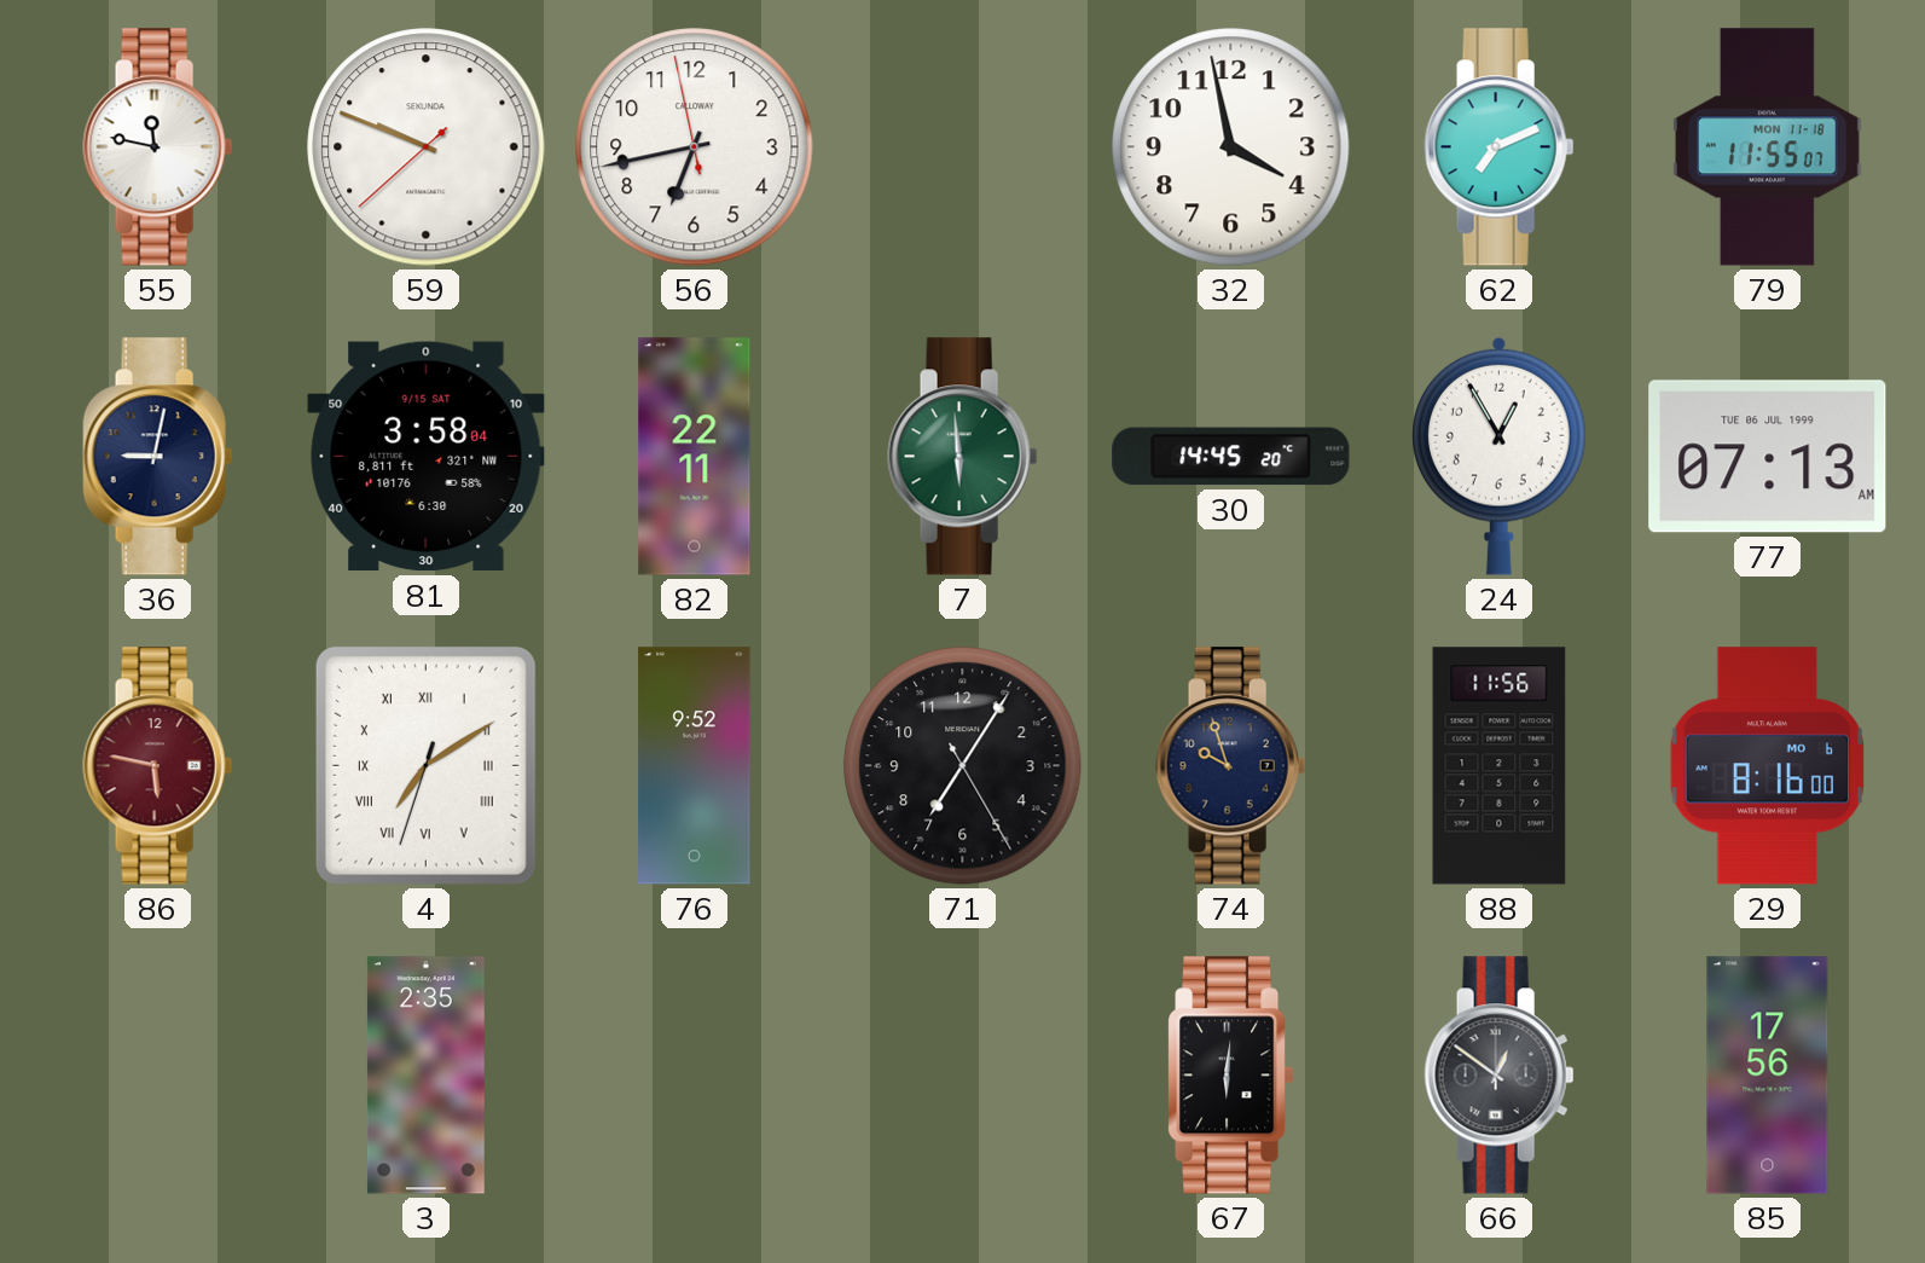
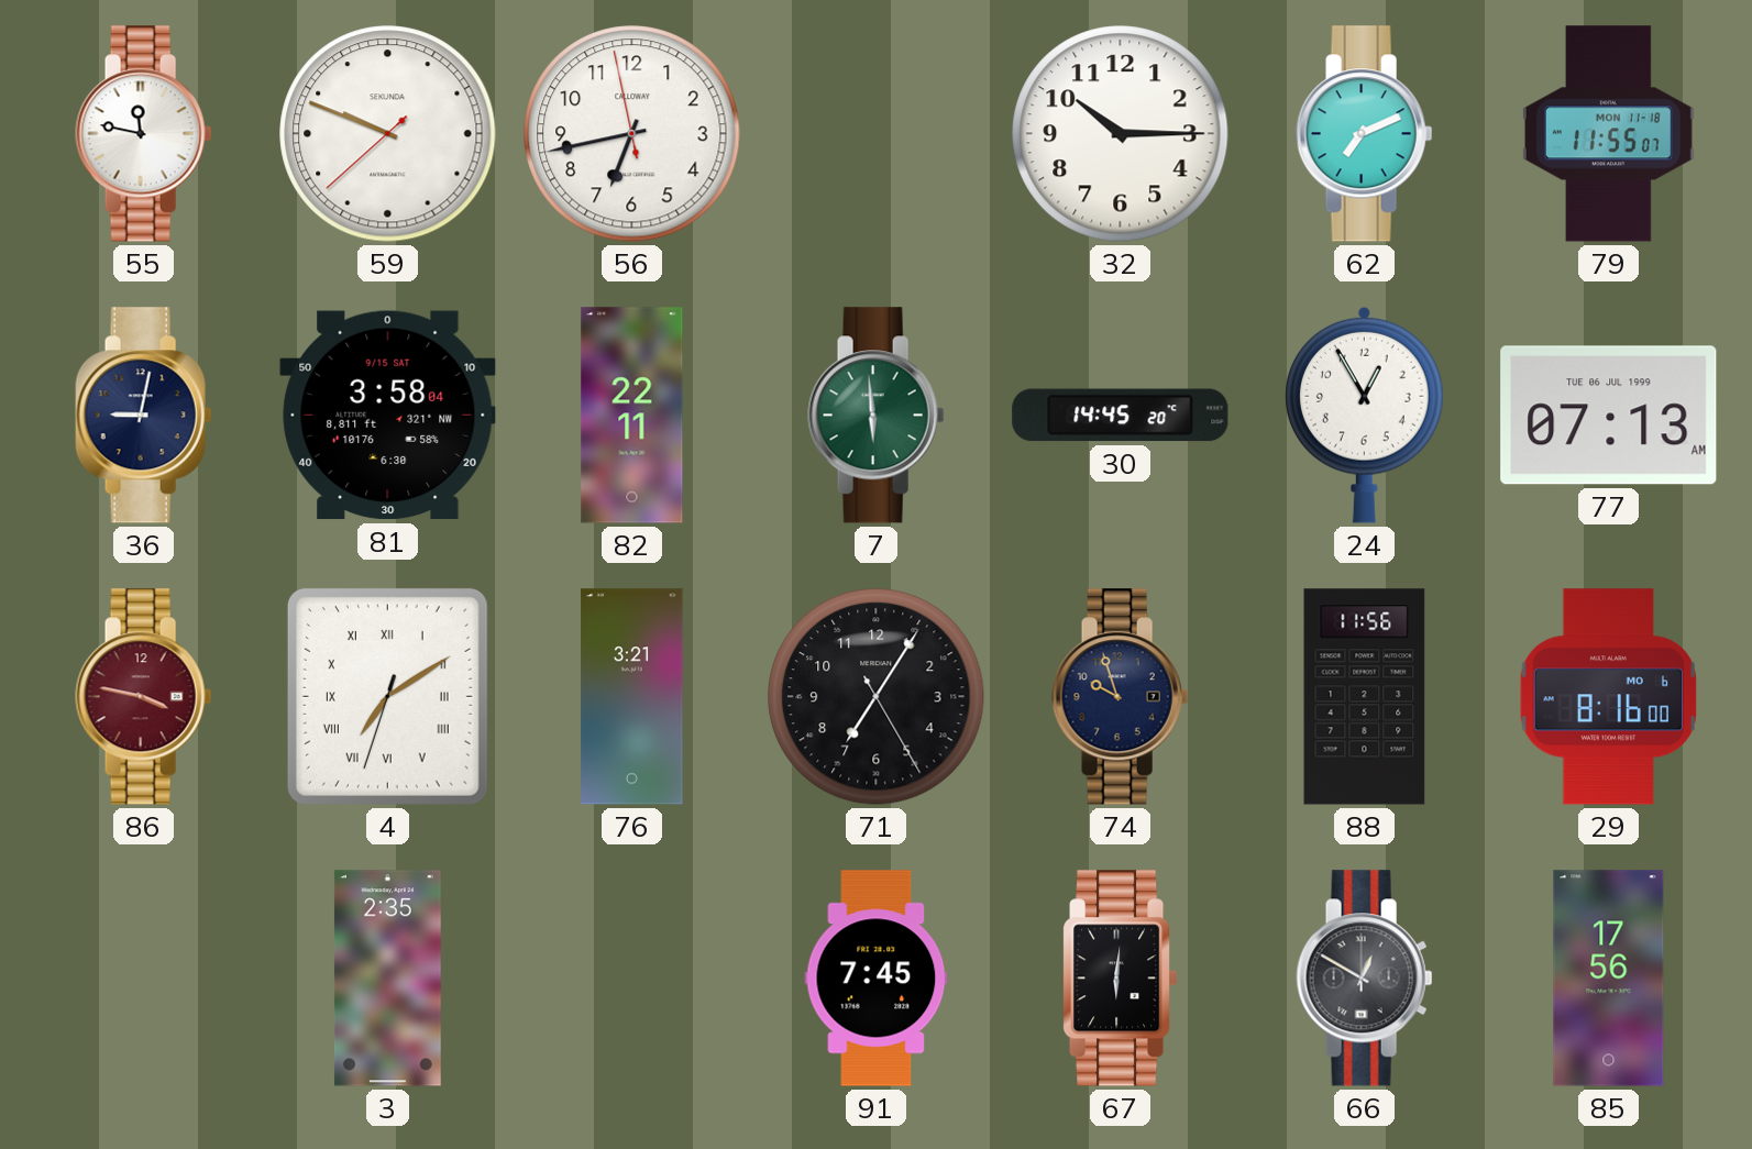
32: 3:58 -> 10:15 (1121, 134)
86: 5:47 -> 3:47 (144, 697)
76: 9:52 -> 3:21 (632, 697)
91: none -> 7:45 (877, 979)
66: 12:51 -> 12:50 (1365, 979)
